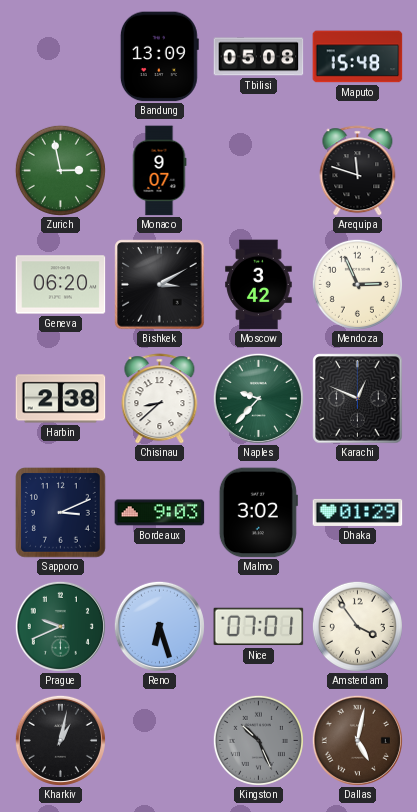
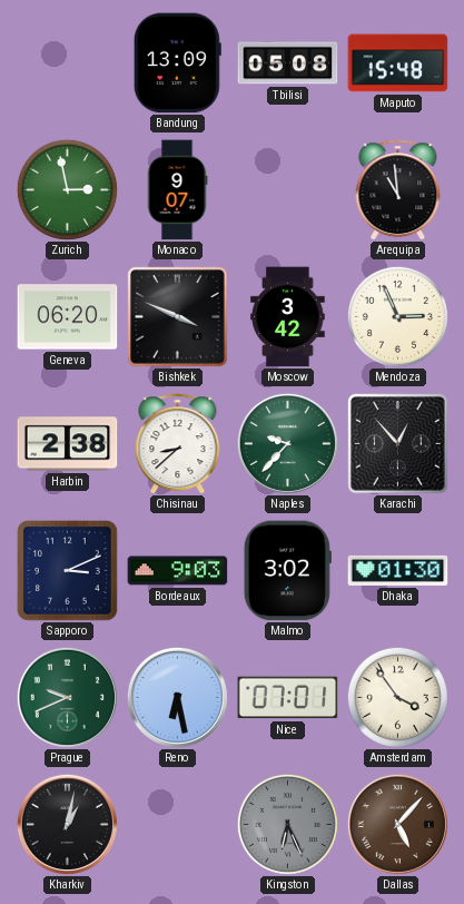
Arequipa: 11:48 -> 10:59 (398, 190)
Bishkek: 3:10 -> 3:49 (178, 317)
Karachi: 12:49 -> 12:53 (398, 444)
Dhaka: 01:29 -> 01:30 (398, 570)
Reno: 6:27 -> 6:28 (177, 697)
Kingston: 10:26 -> 6:26 (287, 824)
Dallas: 5:02 -> 5:07 (397, 824)
